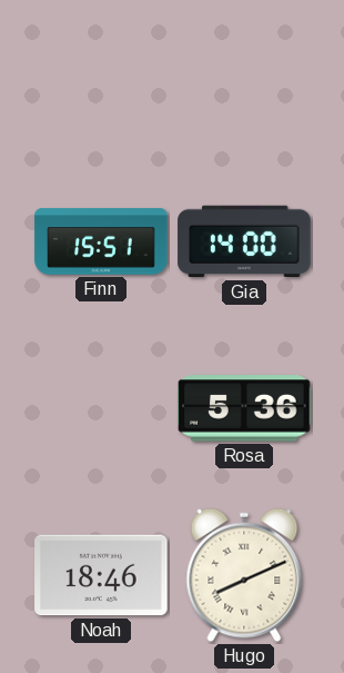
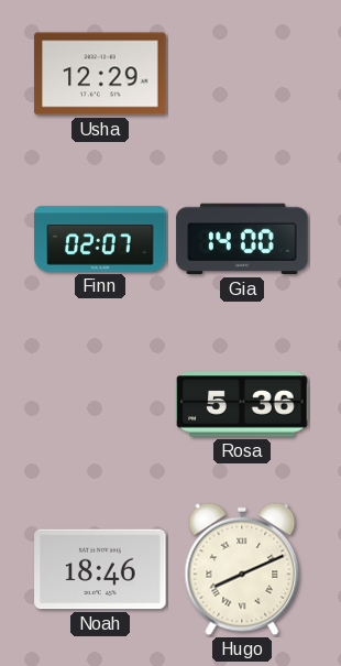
Usha: none -> 12:29 (100, 74)
Finn: 15:51 -> 02:07 (100, 239)
